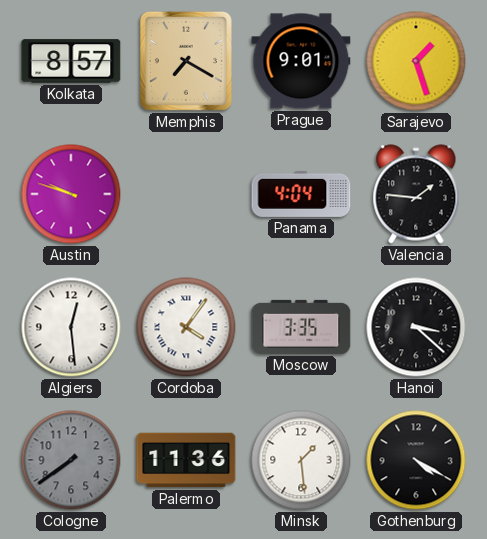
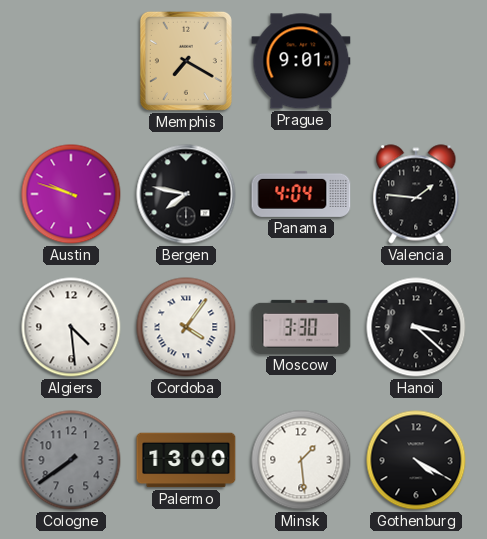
Kolkata: 8:57 -> none (71, 61)
Sarajevo: 1:27 -> none (416, 61)
Bergen: none -> 7:47 (186, 194)
Algiers: 12:29 -> 4:29 (71, 327)
Moscow: 3:35 -> 3:30 (301, 327)
Palermo: 11:36 -> 13:00 (186, 460)
